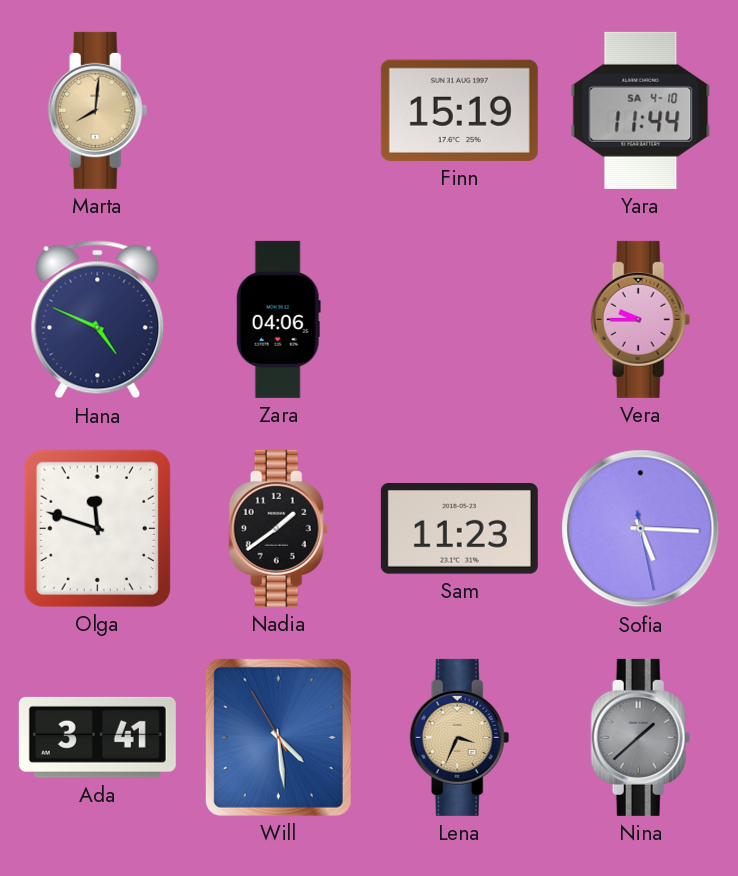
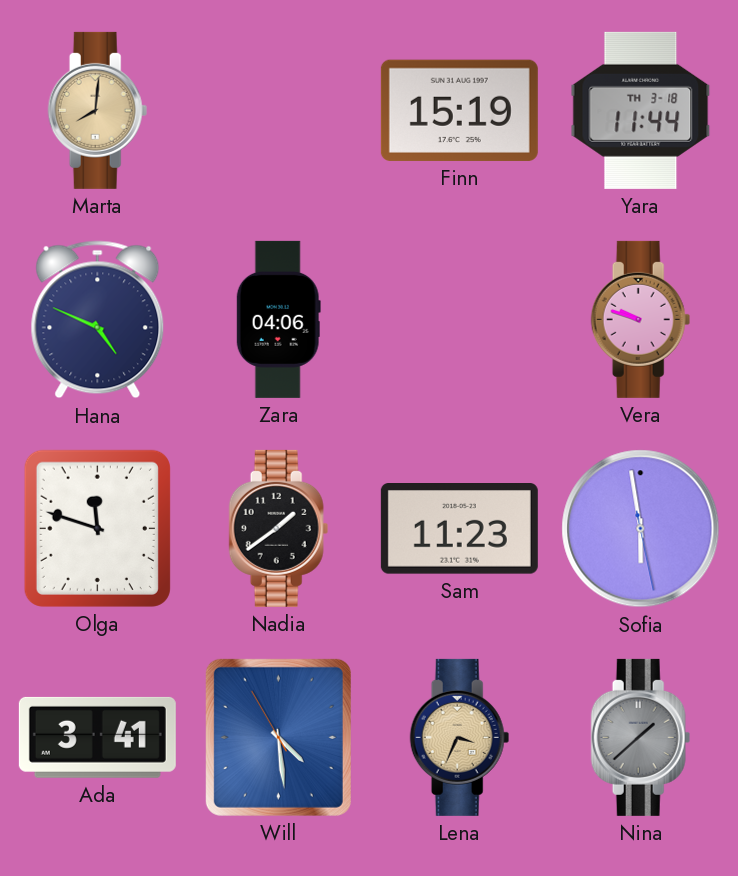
Yara date: SA 4-10 -> TH 3-18 (641, 110)
Vera: 9:45 -> 9:48 (641, 319)
Sofia: 5:15 -> 5:58 (641, 529)
